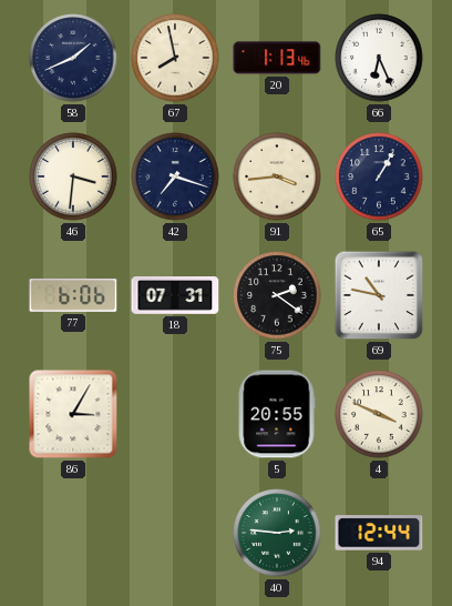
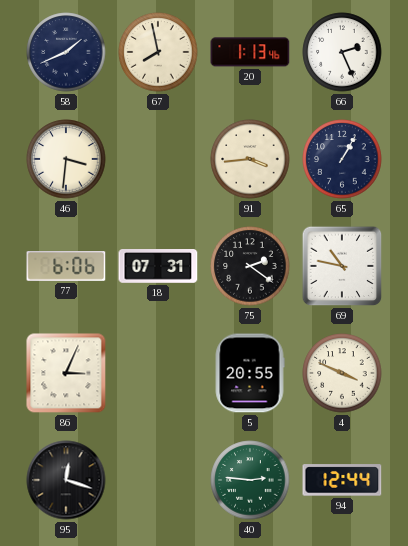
66: 6:26 -> 2:26 (342, 52)
42: 7:18 -> none (175, 176)
86: 3:05 -> 3:04 (66, 373)
95: none -> 12:18 (66, 480)
